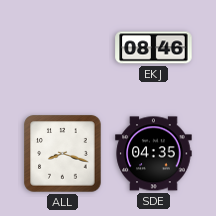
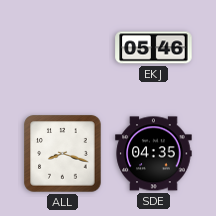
EKJ: 08:46 -> 05:46 (154, 48)
